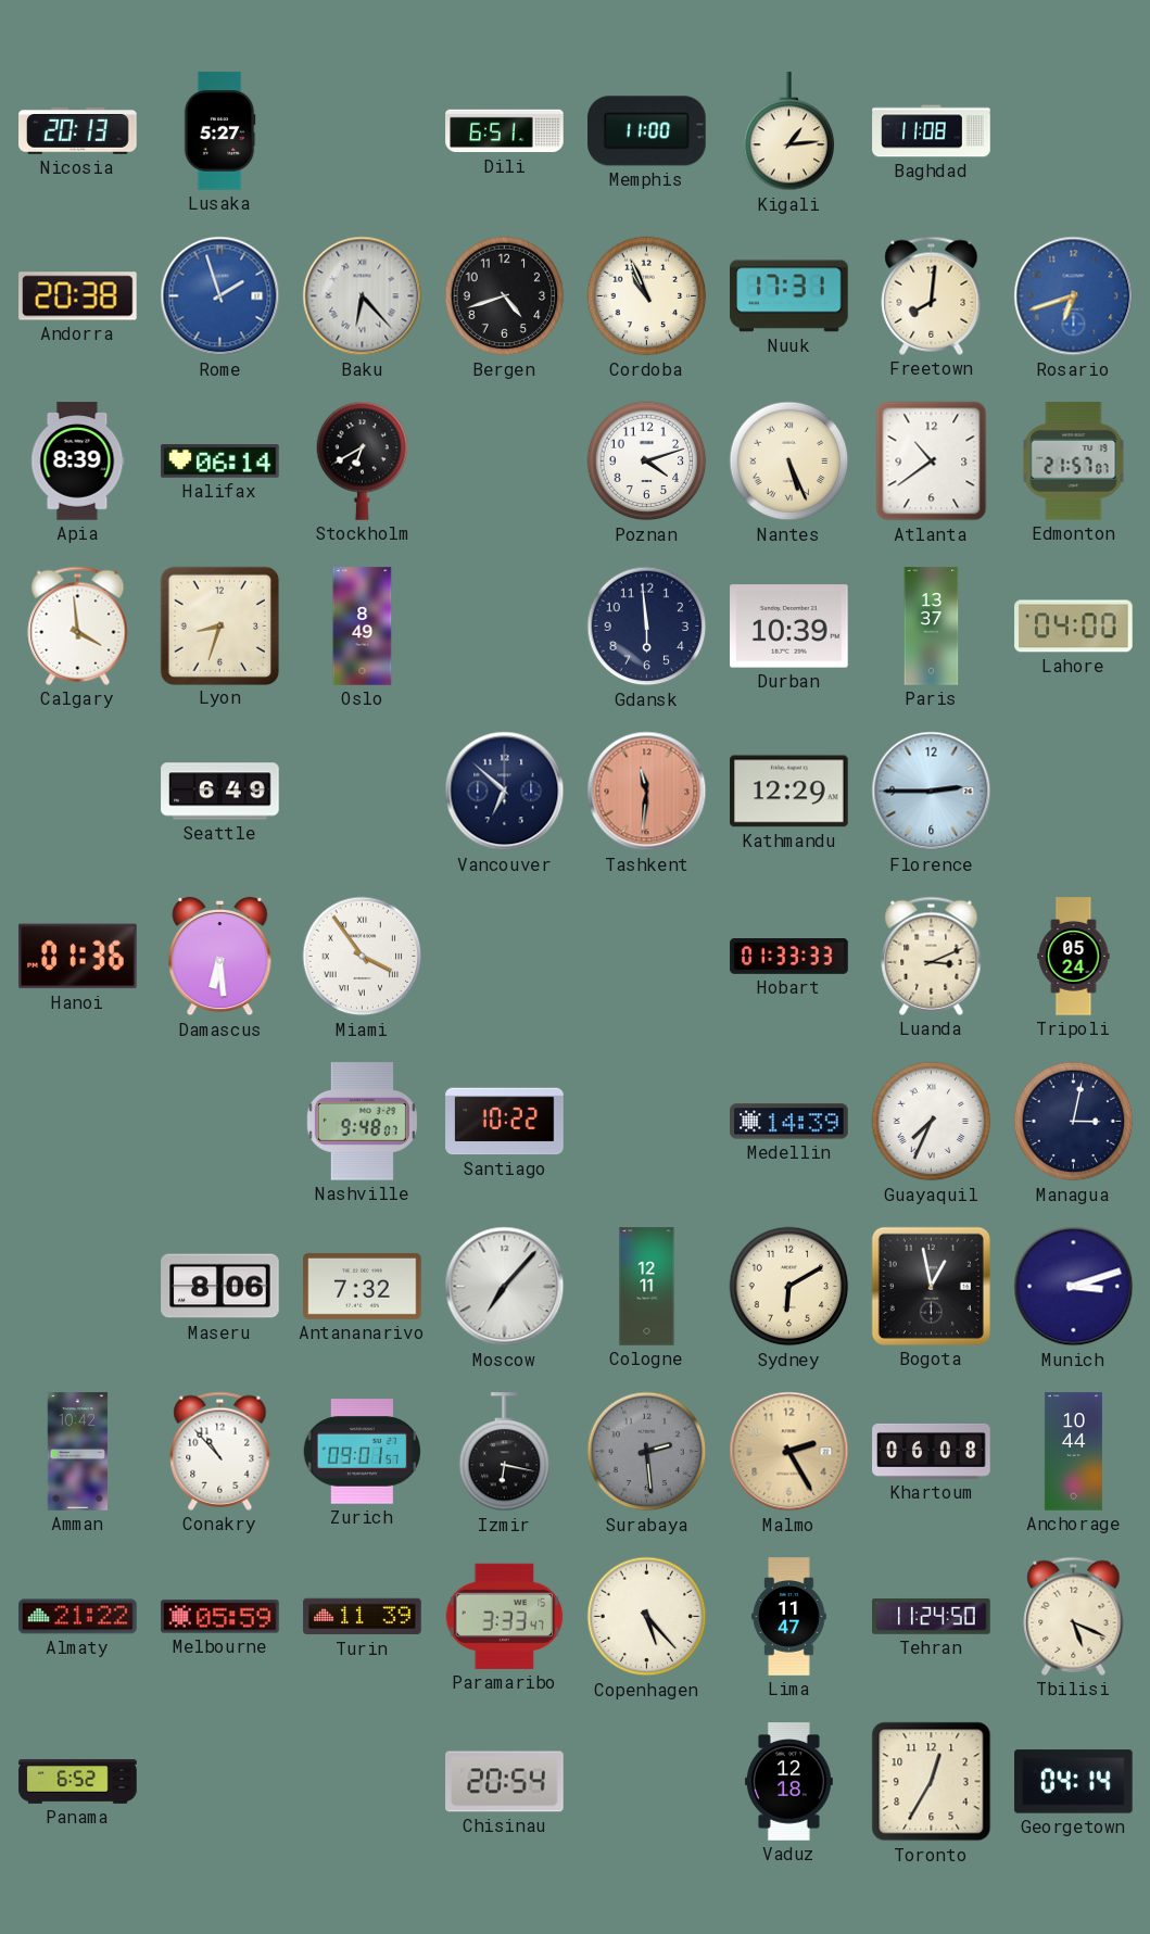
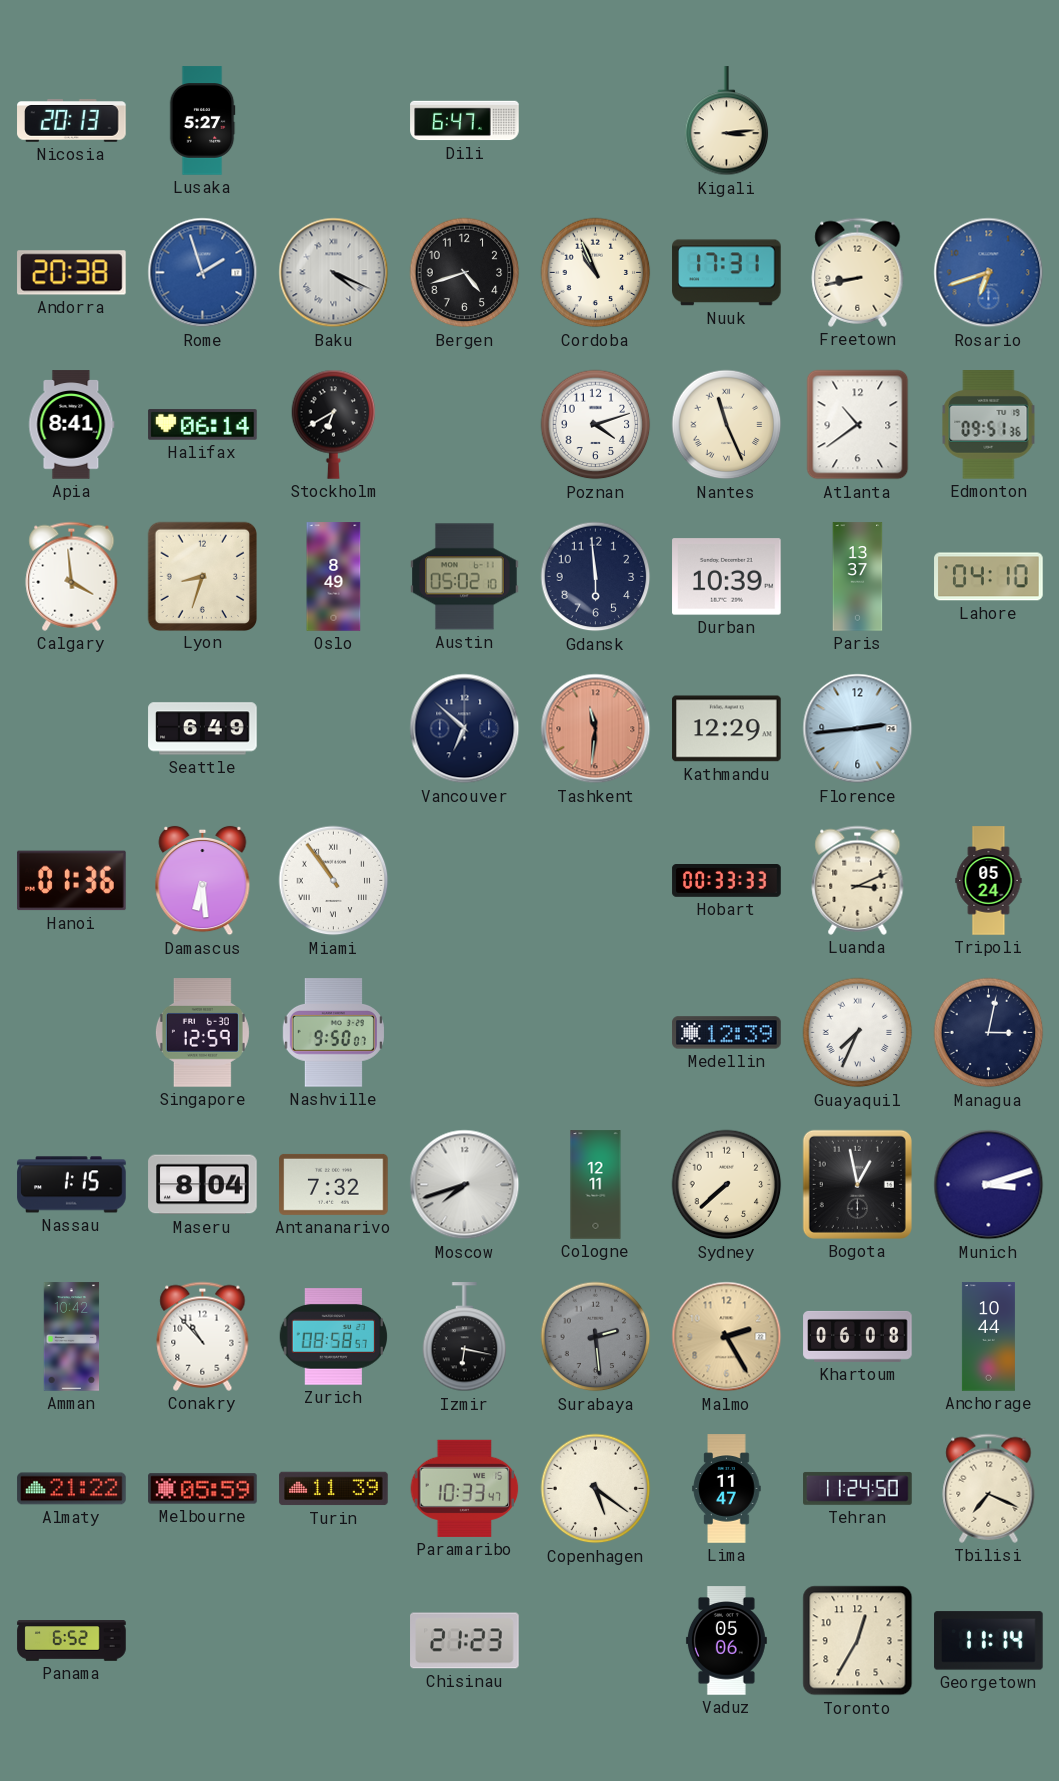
Dili: 6:51 -> 6:47 (465, 121)
Memphis: 11:00 -> none (647, 131)
Kigali: 1:14 -> 3:14 (727, 121)
Baghdad: 11:08 -> none (932, 131)
Baku: 6:23 -> 4:19 (334, 273)
Freetown: 8:01 -> 8:43 (858, 272)
Apia: 8:39 -> 8:41 (72, 425)
Nantes: 5:26 -> 11:26 (727, 425)
Edmonton: 21:57 -> 09:51 (989, 425)
Austin: none -> 05:02 (465, 577)
Lahore: 04:00 -> 04:10 (989, 577)
Florence: 2:45 -> 2:44 (858, 729)
Miami: 3:54 -> 10:54 (334, 881)
Hobart: 01:33 -> 00:33 (727, 881)
Singapore: none -> 12:59 (202, 1033)
Nashville: 9:48 -> 9:50 (333, 1033)
Santiago: 10:22 -> none (505, 1122)
Medellin: 14:39 -> 12:39 (727, 1033)
Nassau: none -> 1:15 (72, 1185)
Maseru: 8:06 -> 8:04 (203, 1185)
Moscow: 7:07 -> 7:42 (465, 1185)
Sydney: 6:10 -> 7:38 (727, 1185)
Zurich: 09:01 -> 08:58 (334, 1337)
Paramaribo: 3:33 -> 10:33 (465, 1488)
Copenhagen: 5:23 -> 5:21 (596, 1489)
Tbilisi: 5:19 -> 7:19 (989, 1488)
Chisinau: 20:54 -> 21:23 (465, 1641)
Vaduz: 12:18 -> 05:06 (726, 1641)
Georgetown: 04:14 -> 11:14 (989, 1641)
